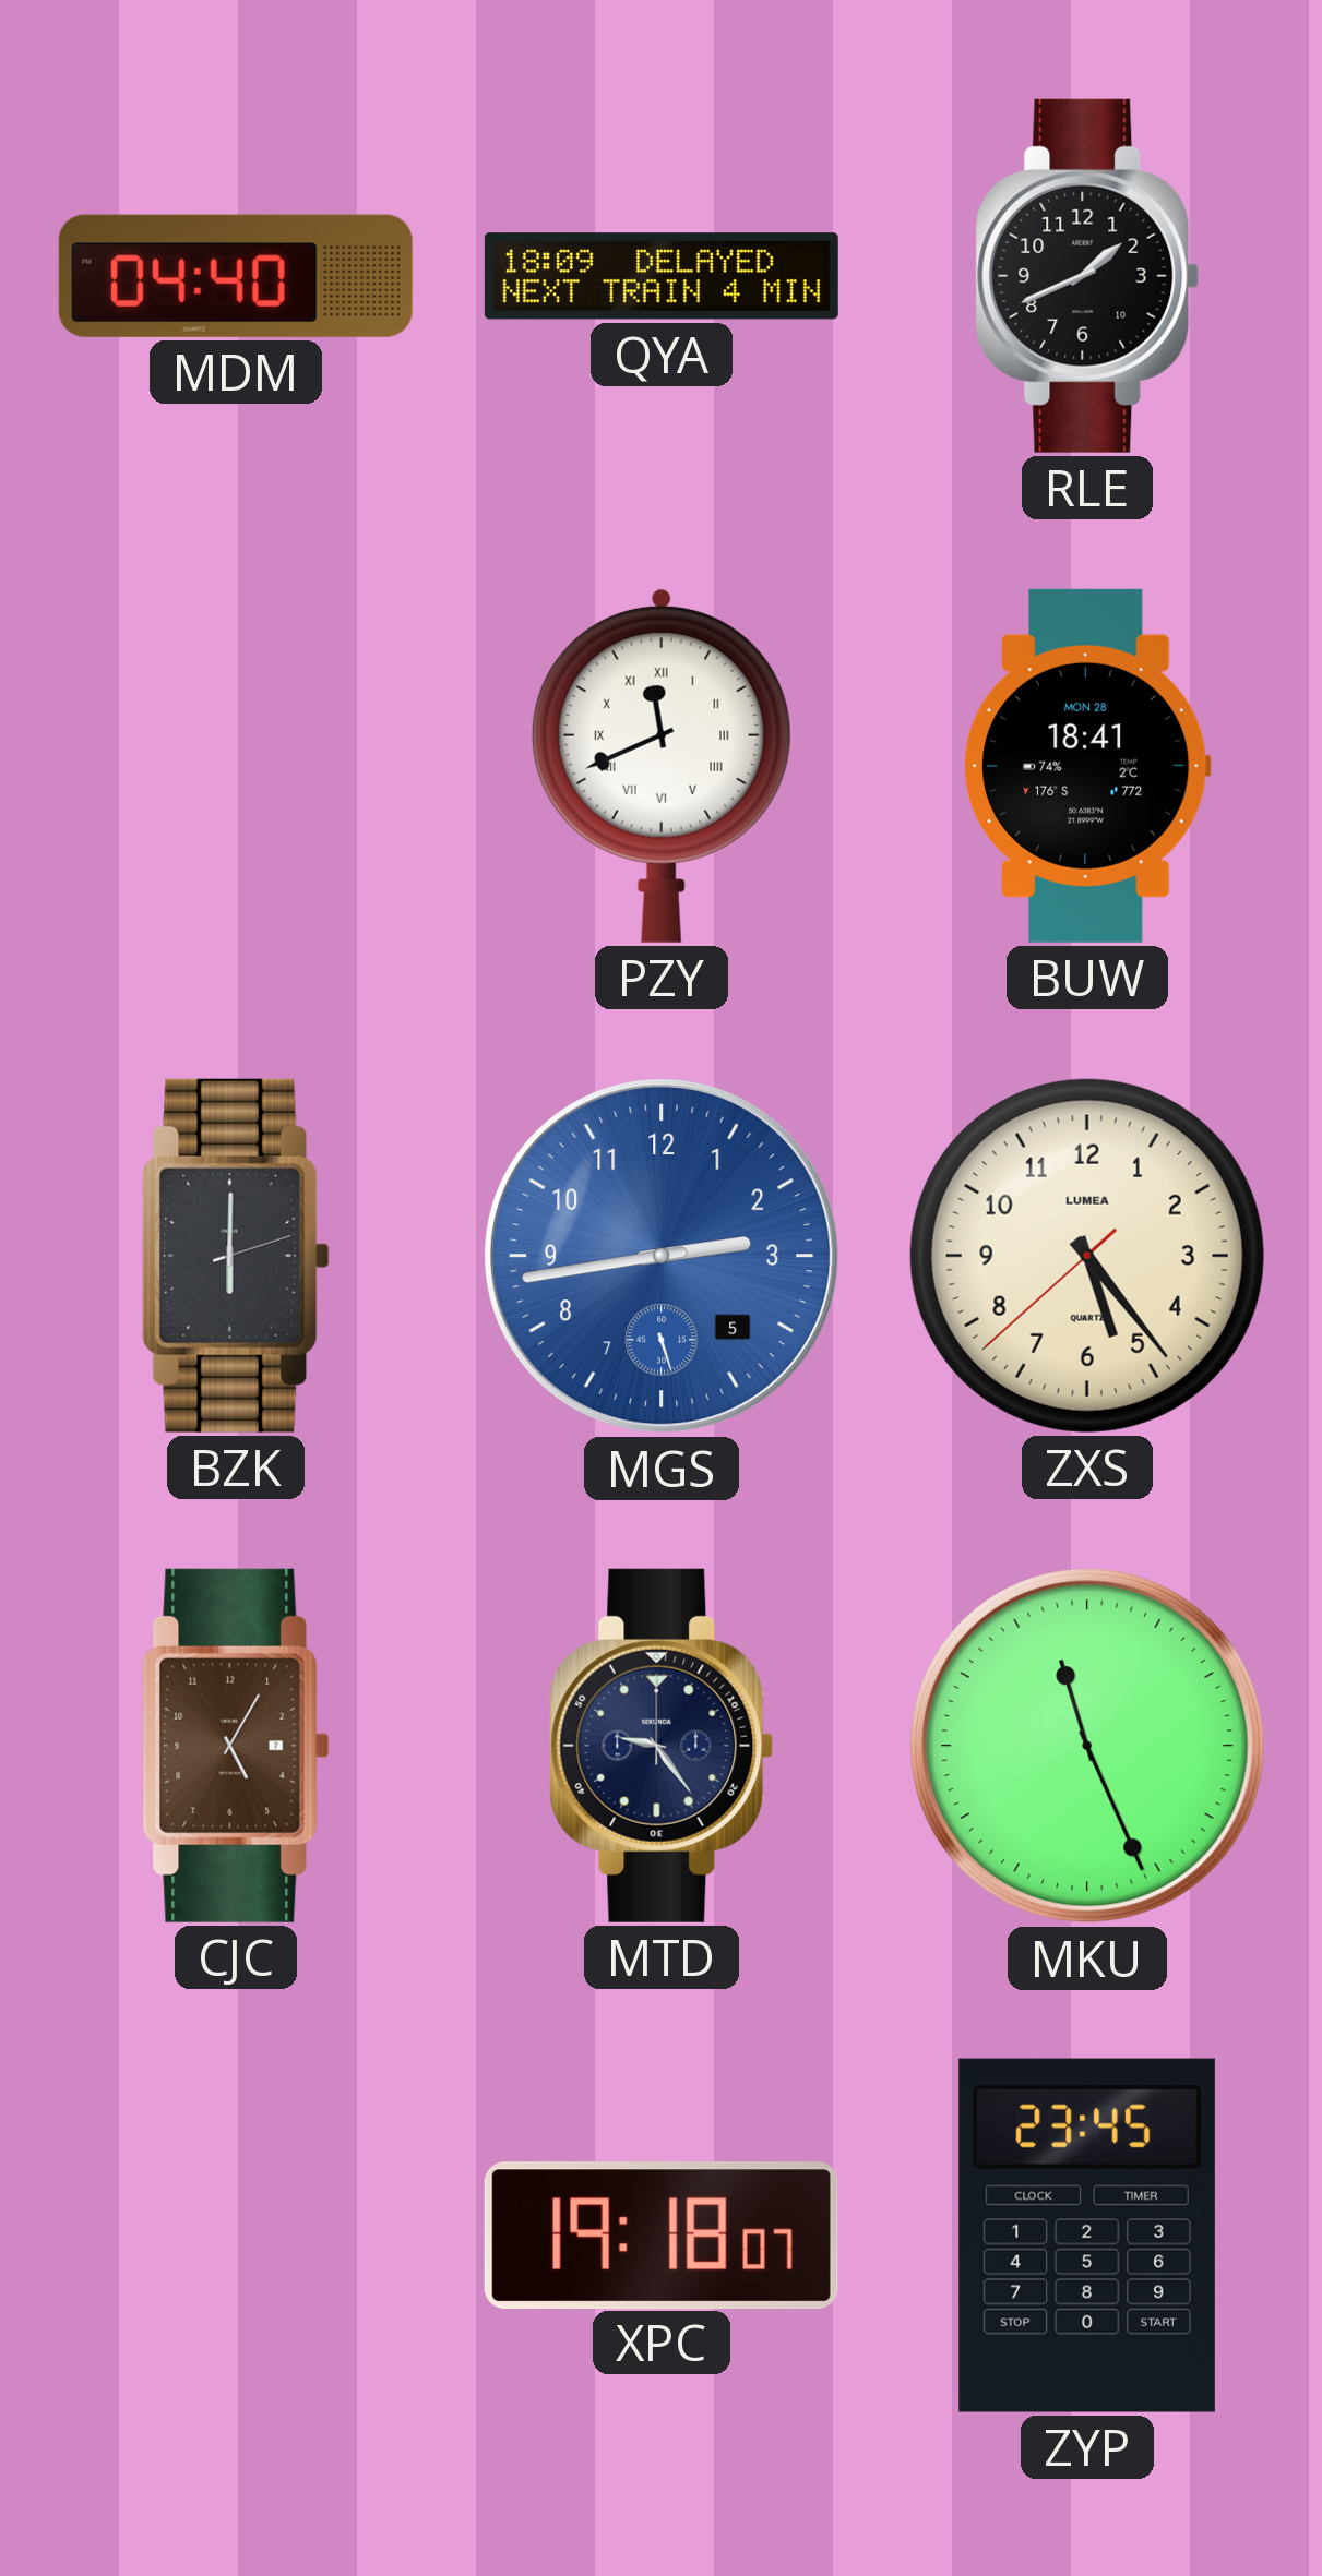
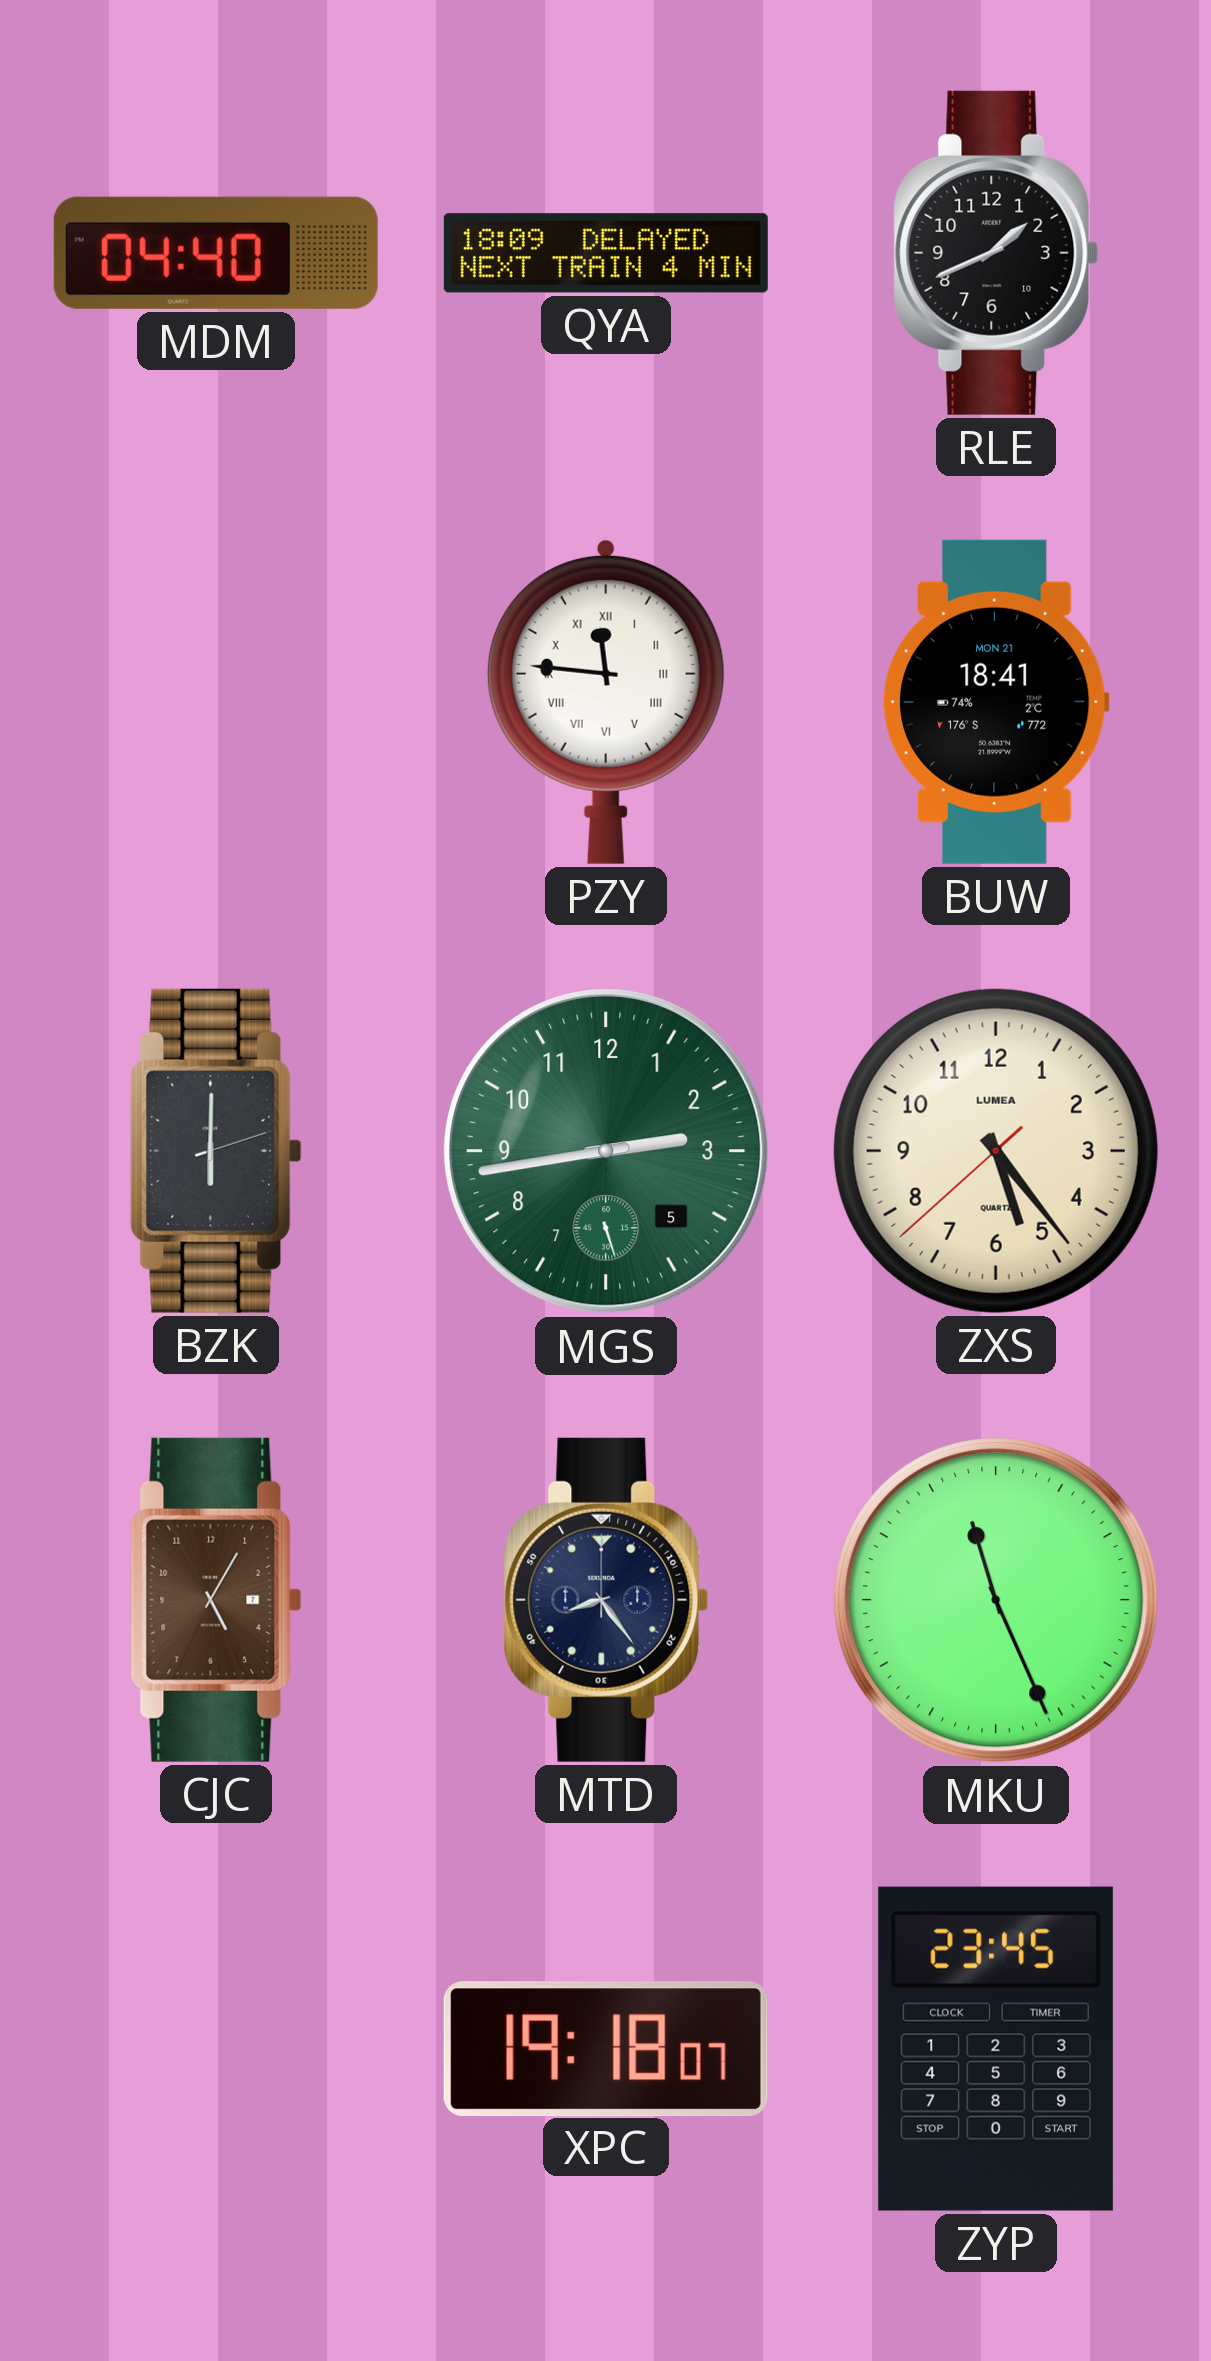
PZY: 11:41 -> 11:46 (606, 701)
BUW date: MON 28 -> MON 21 (997, 702)
MGS dial: blue -> green (607, 1152)
MTD: 9:24 -> 8:24 (606, 1600)
